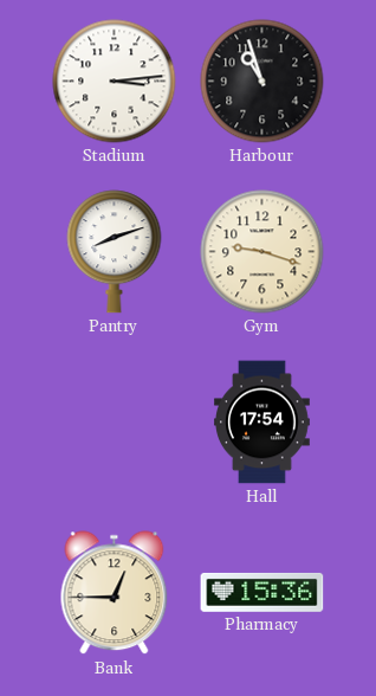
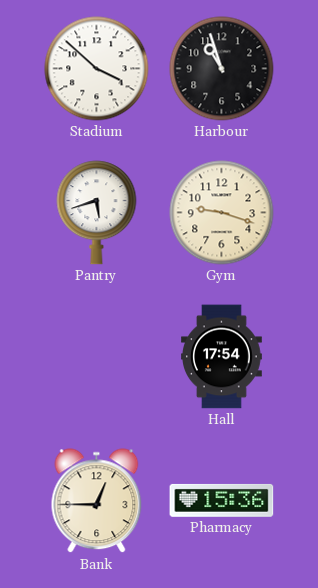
Stadium: 3:14 -> 3:52 (97, 69)
Pantry: 8:12 -> 5:42 (97, 213)
